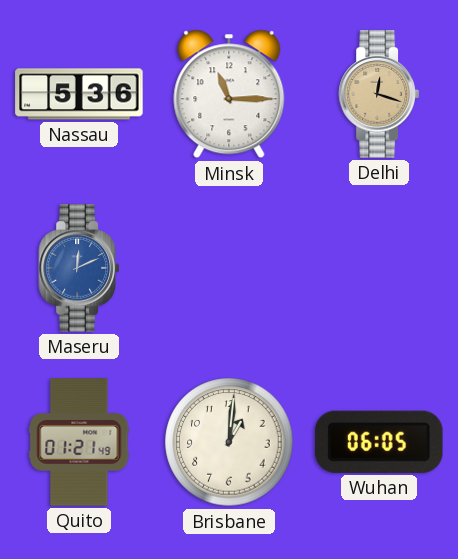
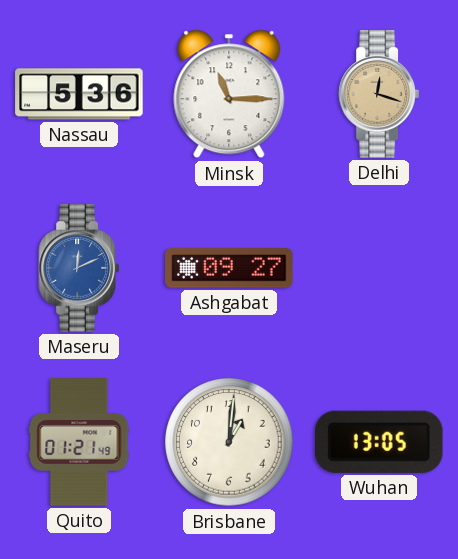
Ashgabat: none -> 09:27 (229, 268)
Wuhan: 06:05 -> 13:05 (379, 442)
